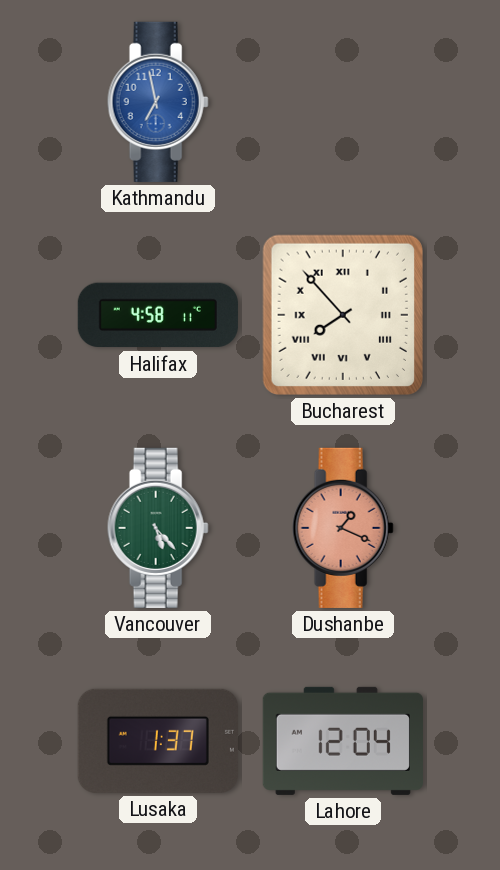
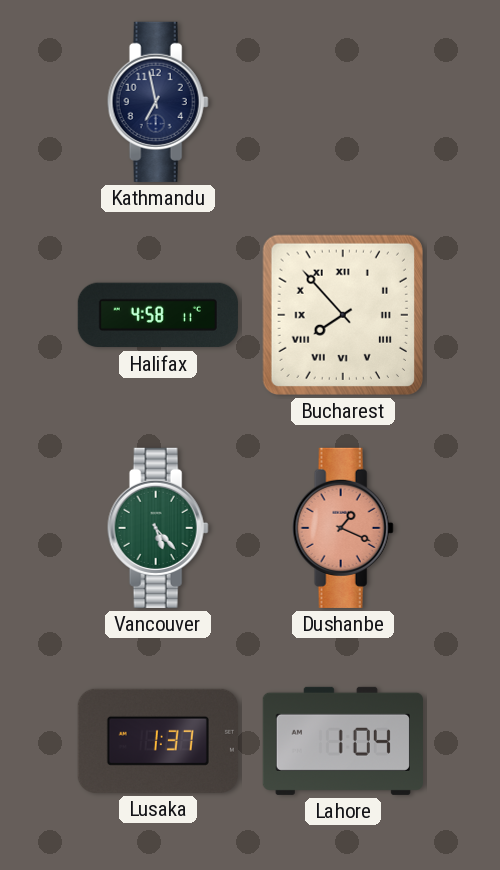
Kathmandu dial: blue -> navy (158, 102)
Lahore: 12:04 -> 1:04 (343, 741)
